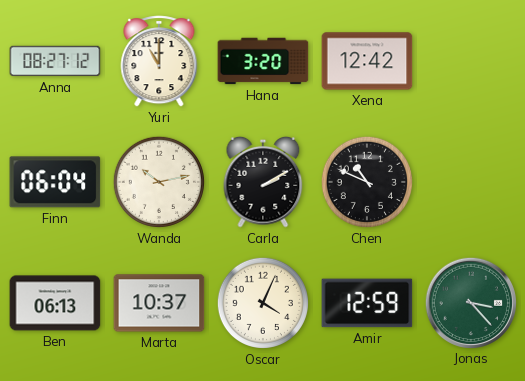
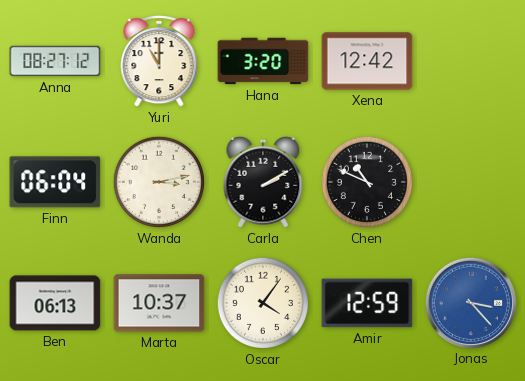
Wanda: 10:13 -> 3:13 (159, 182)
Oscar: 4:04 -> 4:06 (263, 303)
Jonas dial: green -> blue (470, 302)
